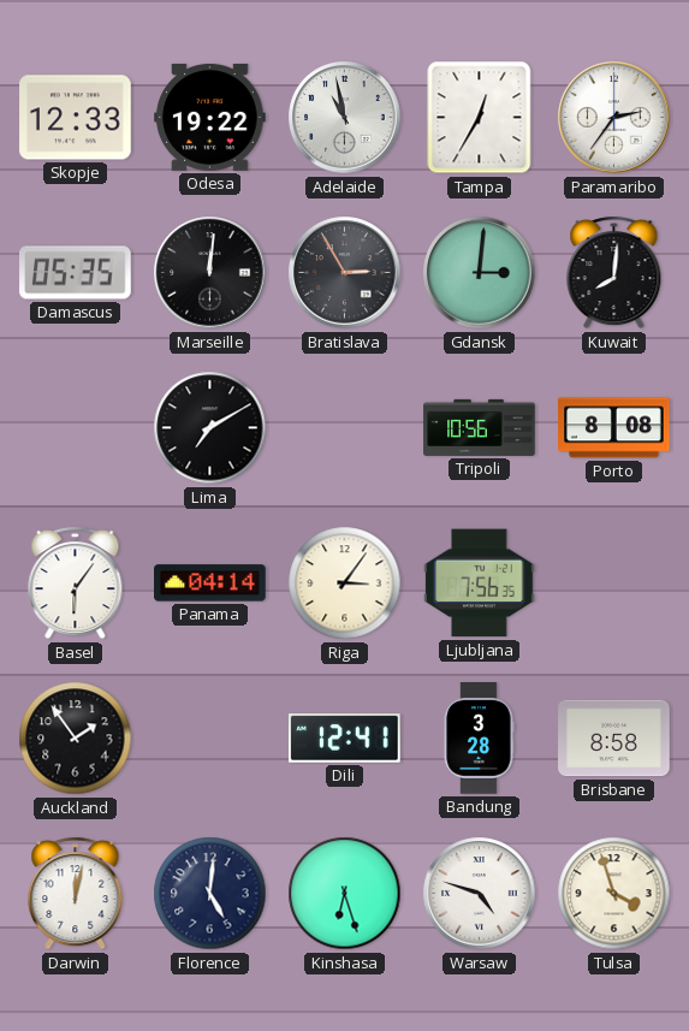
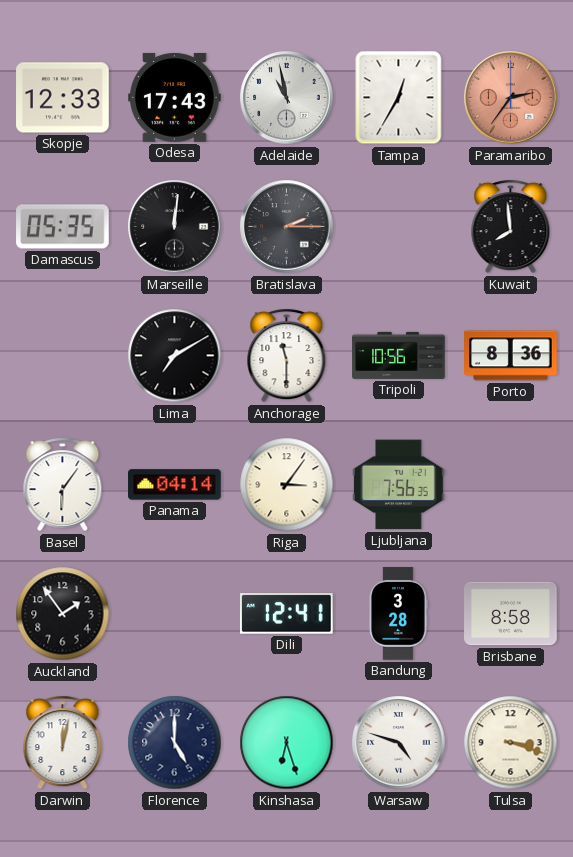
Odesa: 19:22 -> 17:43 (175, 97)
Paramaribo dial: white -> salmon (511, 98)
Bratislava: 2:55 -> 2:15 (287, 227)
Gdansk: 3:01 -> none (480, 273)
Kuwait: 8:01 -> 7:59 (511, 227)
Anchorage: none -> 11:30 (287, 356)
Porto: 8:08 -> 8:36 (511, 356)
Florence: 5:01 -> 5:00 (175, 743)
Tulsa: 3:57 -> 3:18 (511, 743)
